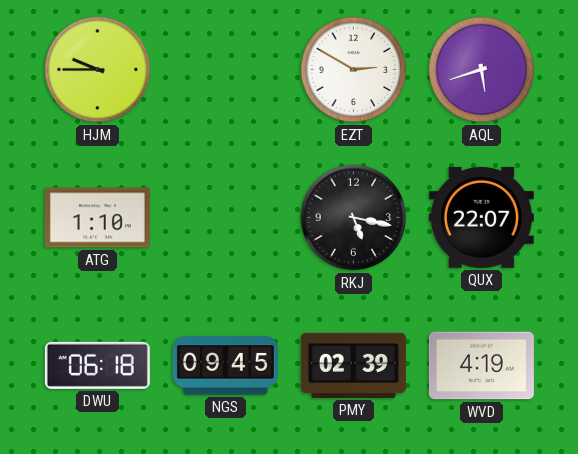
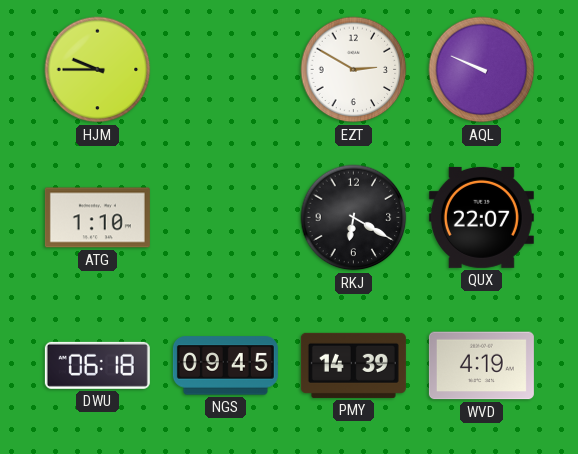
AQL: 5:42 -> 9:49 (482, 70)
RKJ: 5:17 -> 6:20 (354, 218)
PMY: 02:39 -> 14:39 (353, 365)
